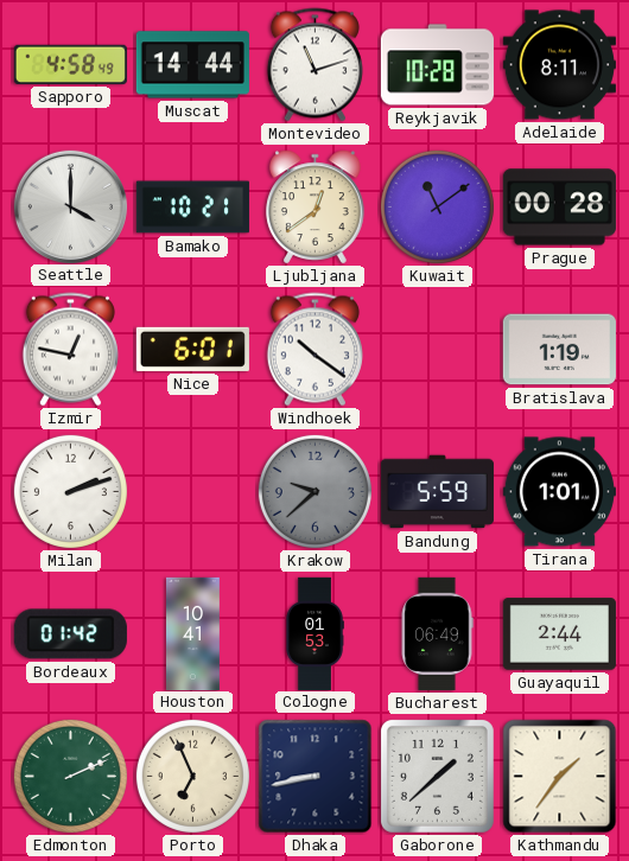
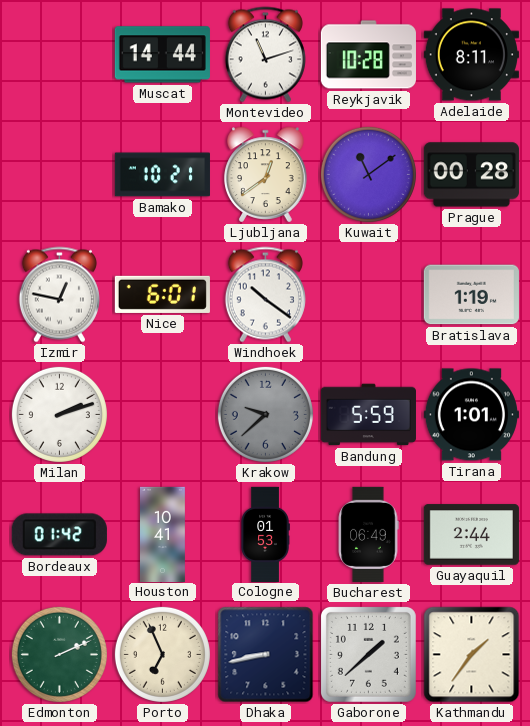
Sapporo: 4:58 -> none (70, 64)
Seattle: 4:00 -> none (70, 206)
